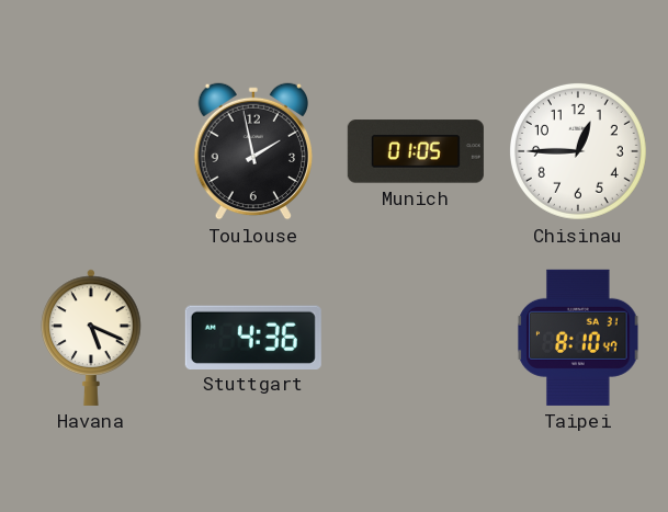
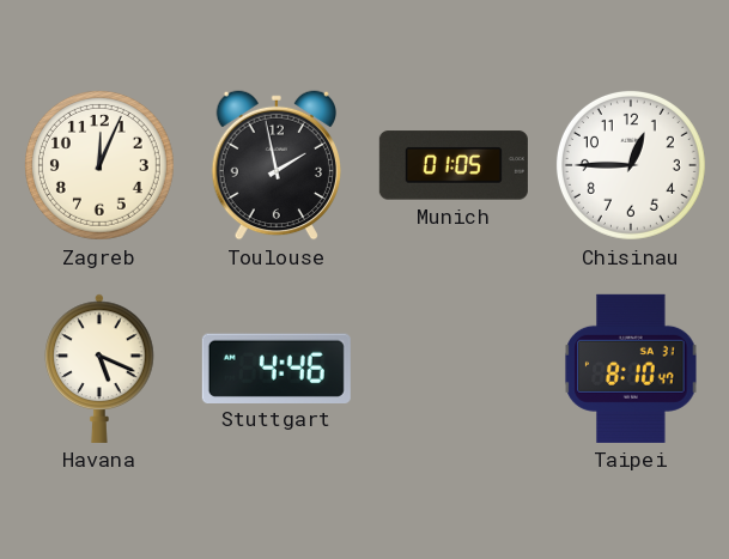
Zagreb: none -> 12:04 (99, 165)
Stuttgart: 4:36 -> 4:46 (277, 367)
